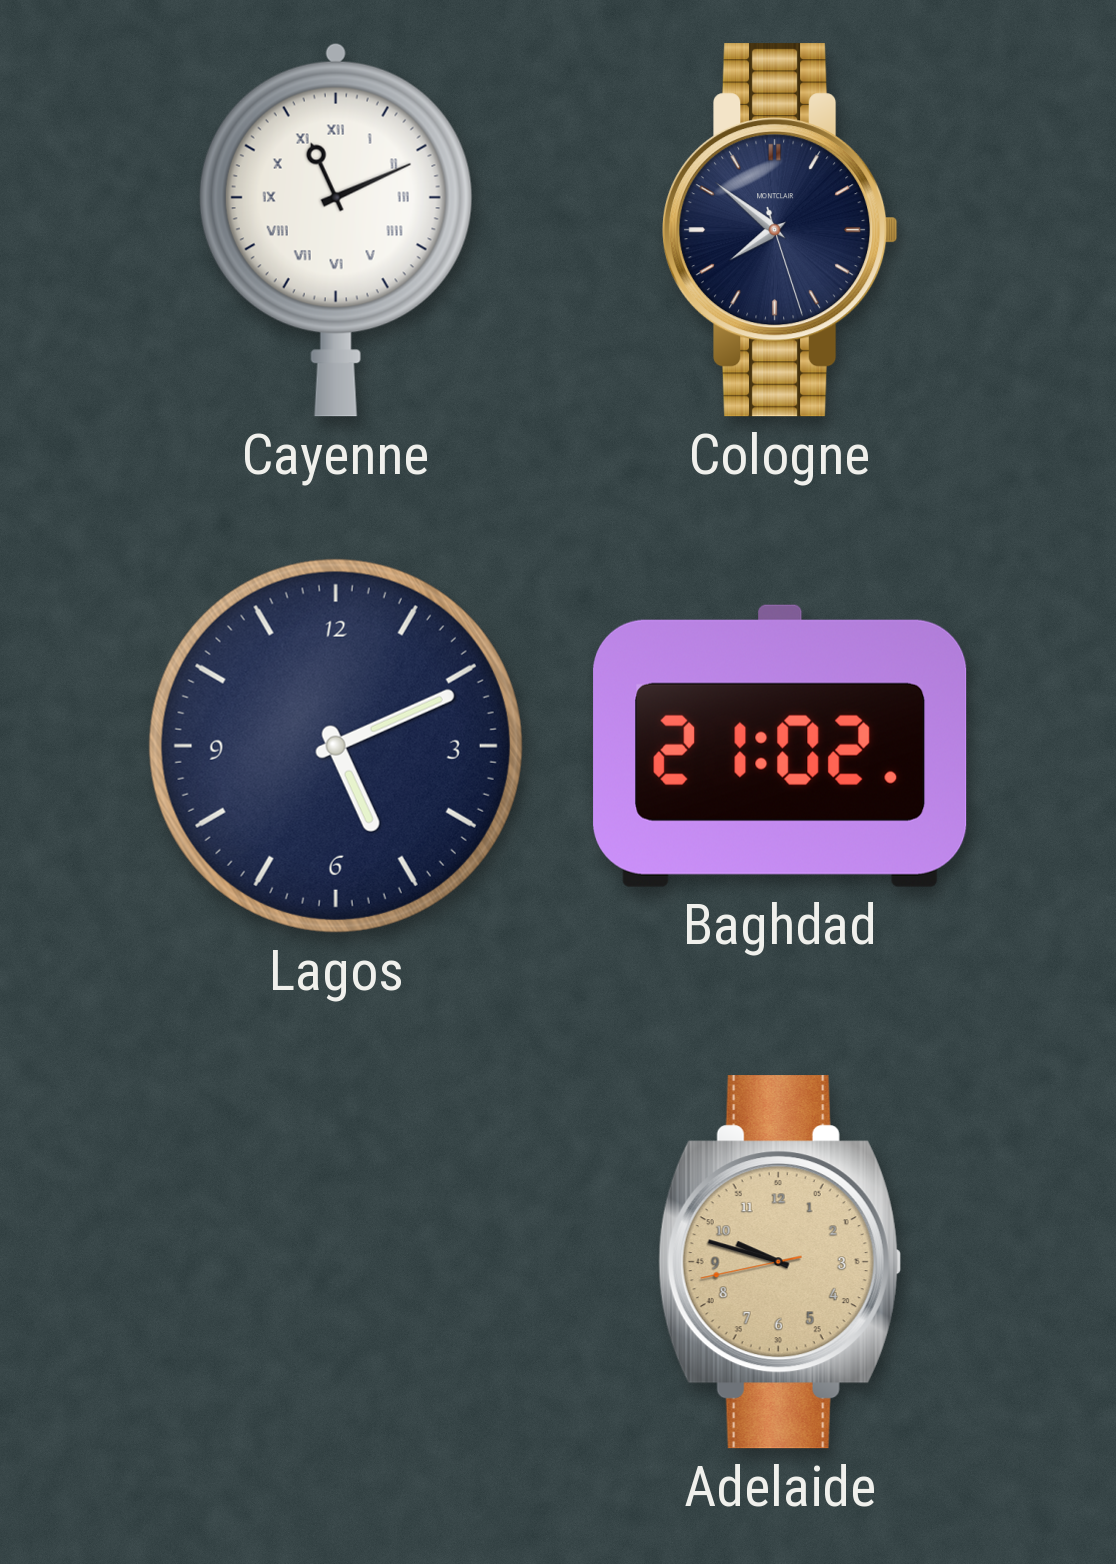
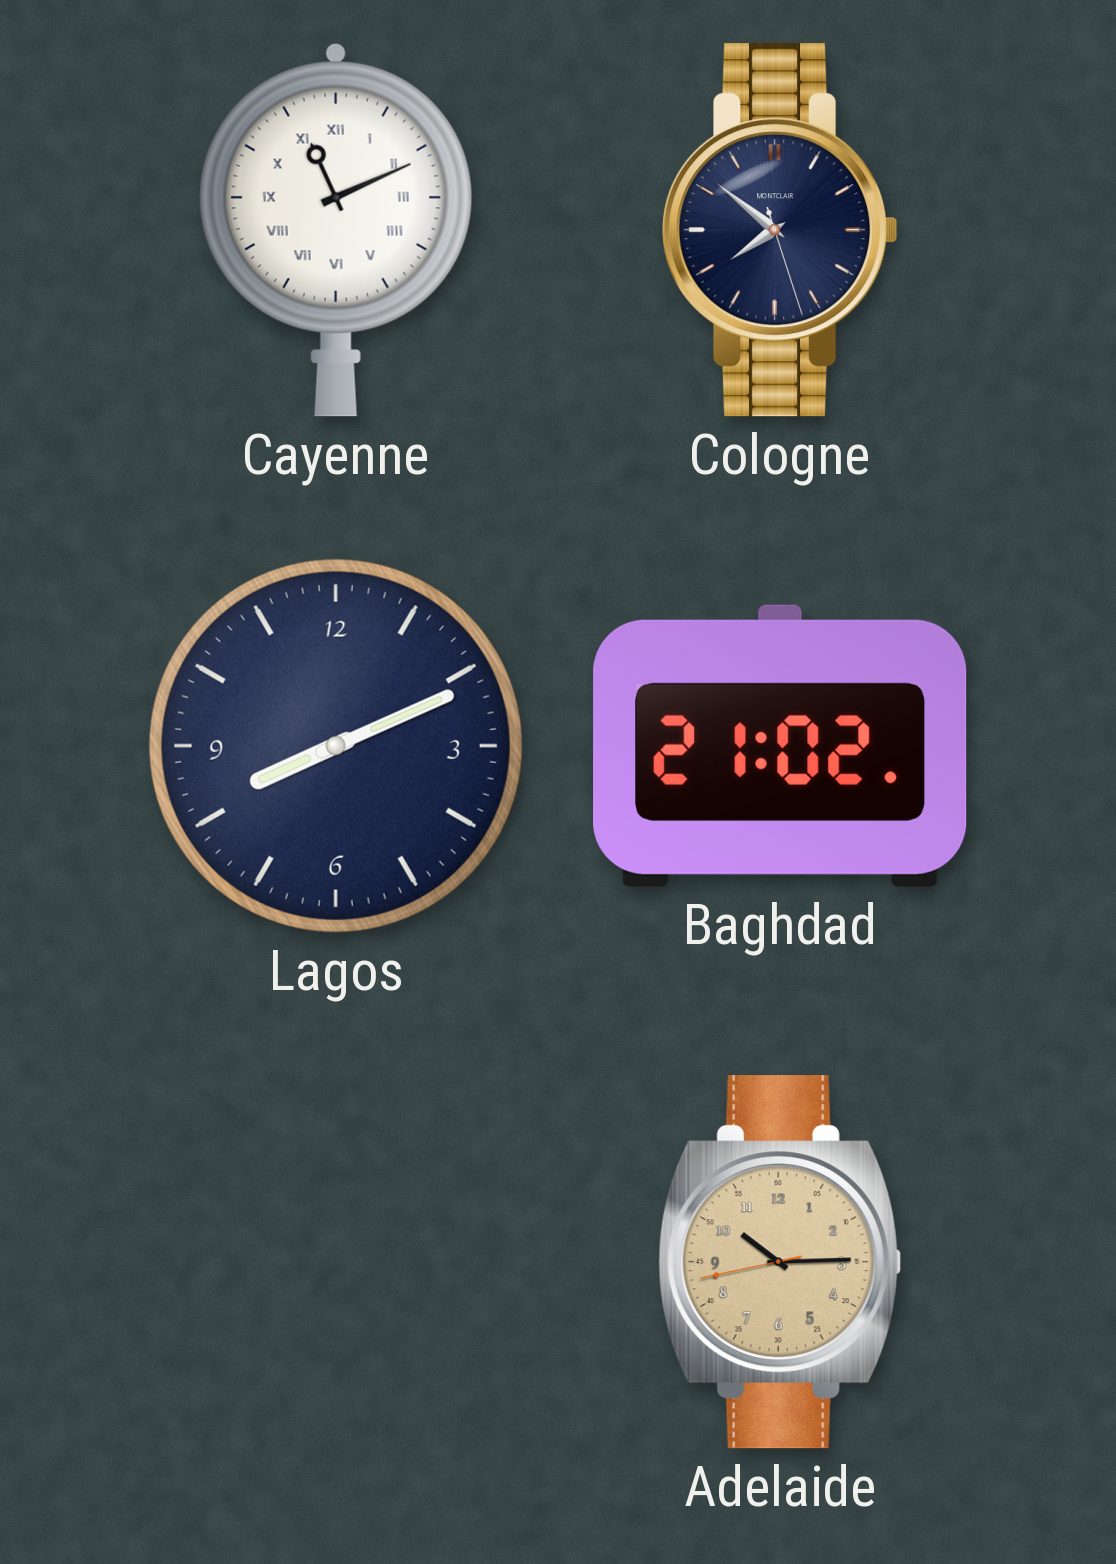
Lagos: 5:11 -> 8:11 (336, 746)
Adelaide: 9:47 -> 10:14 (780, 1262)
